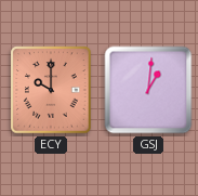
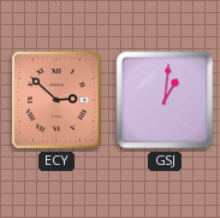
ECY: 10:00 -> 2:52 (57, 100)
